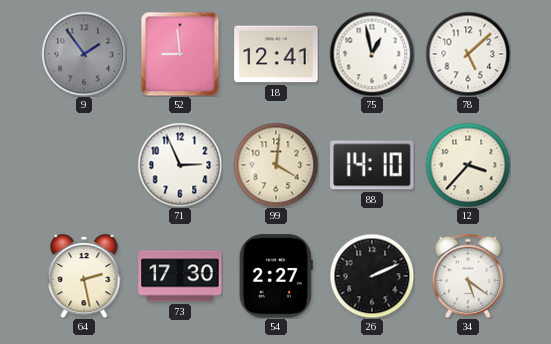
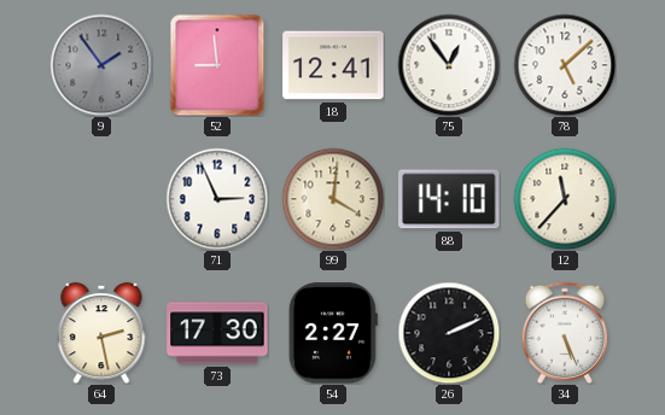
75: 12:58 -> 12:54 (449, 65)
12: 3:37 -> 11:37 (565, 199)
34: 5:21 -> 5:26 (565, 332)
